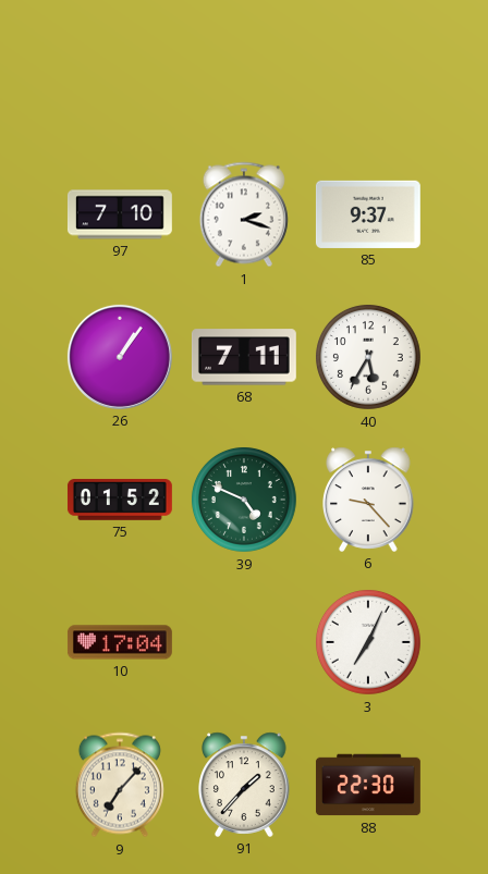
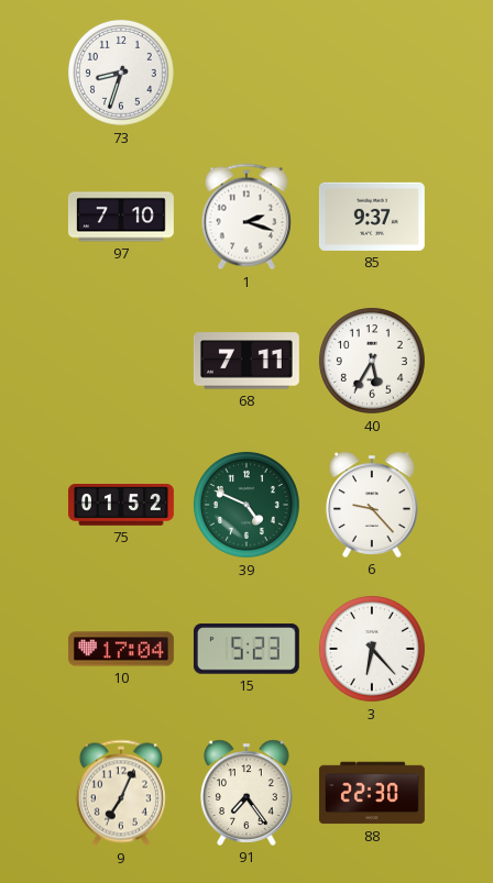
73: none -> 8:33 (121, 73)
26: 1:06 -> none (120, 357)
15: none -> 5:23 (246, 649)
3: 7:04 -> 6:23 (372, 649)
9: 7:07 -> 7:04 (121, 793)
91: 1:37 -> 7:24 (246, 793)
